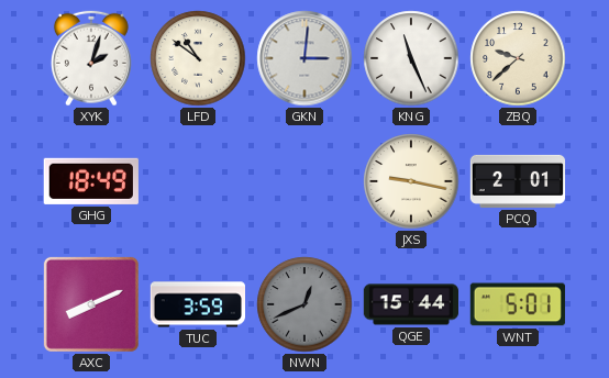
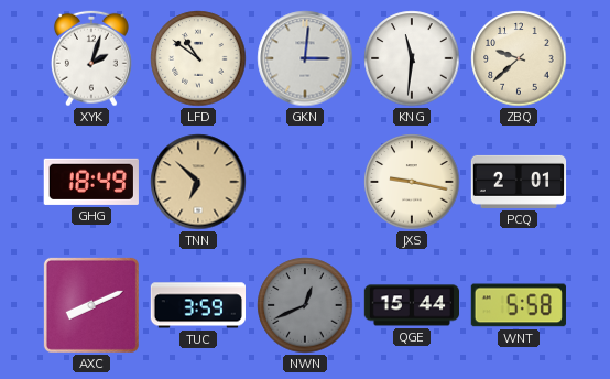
KNG: 11:26 -> 11:31 (412, 58)
TNN: none -> 6:52 (198, 182)
WNT: 5:01 -> 5:58 (519, 305)
